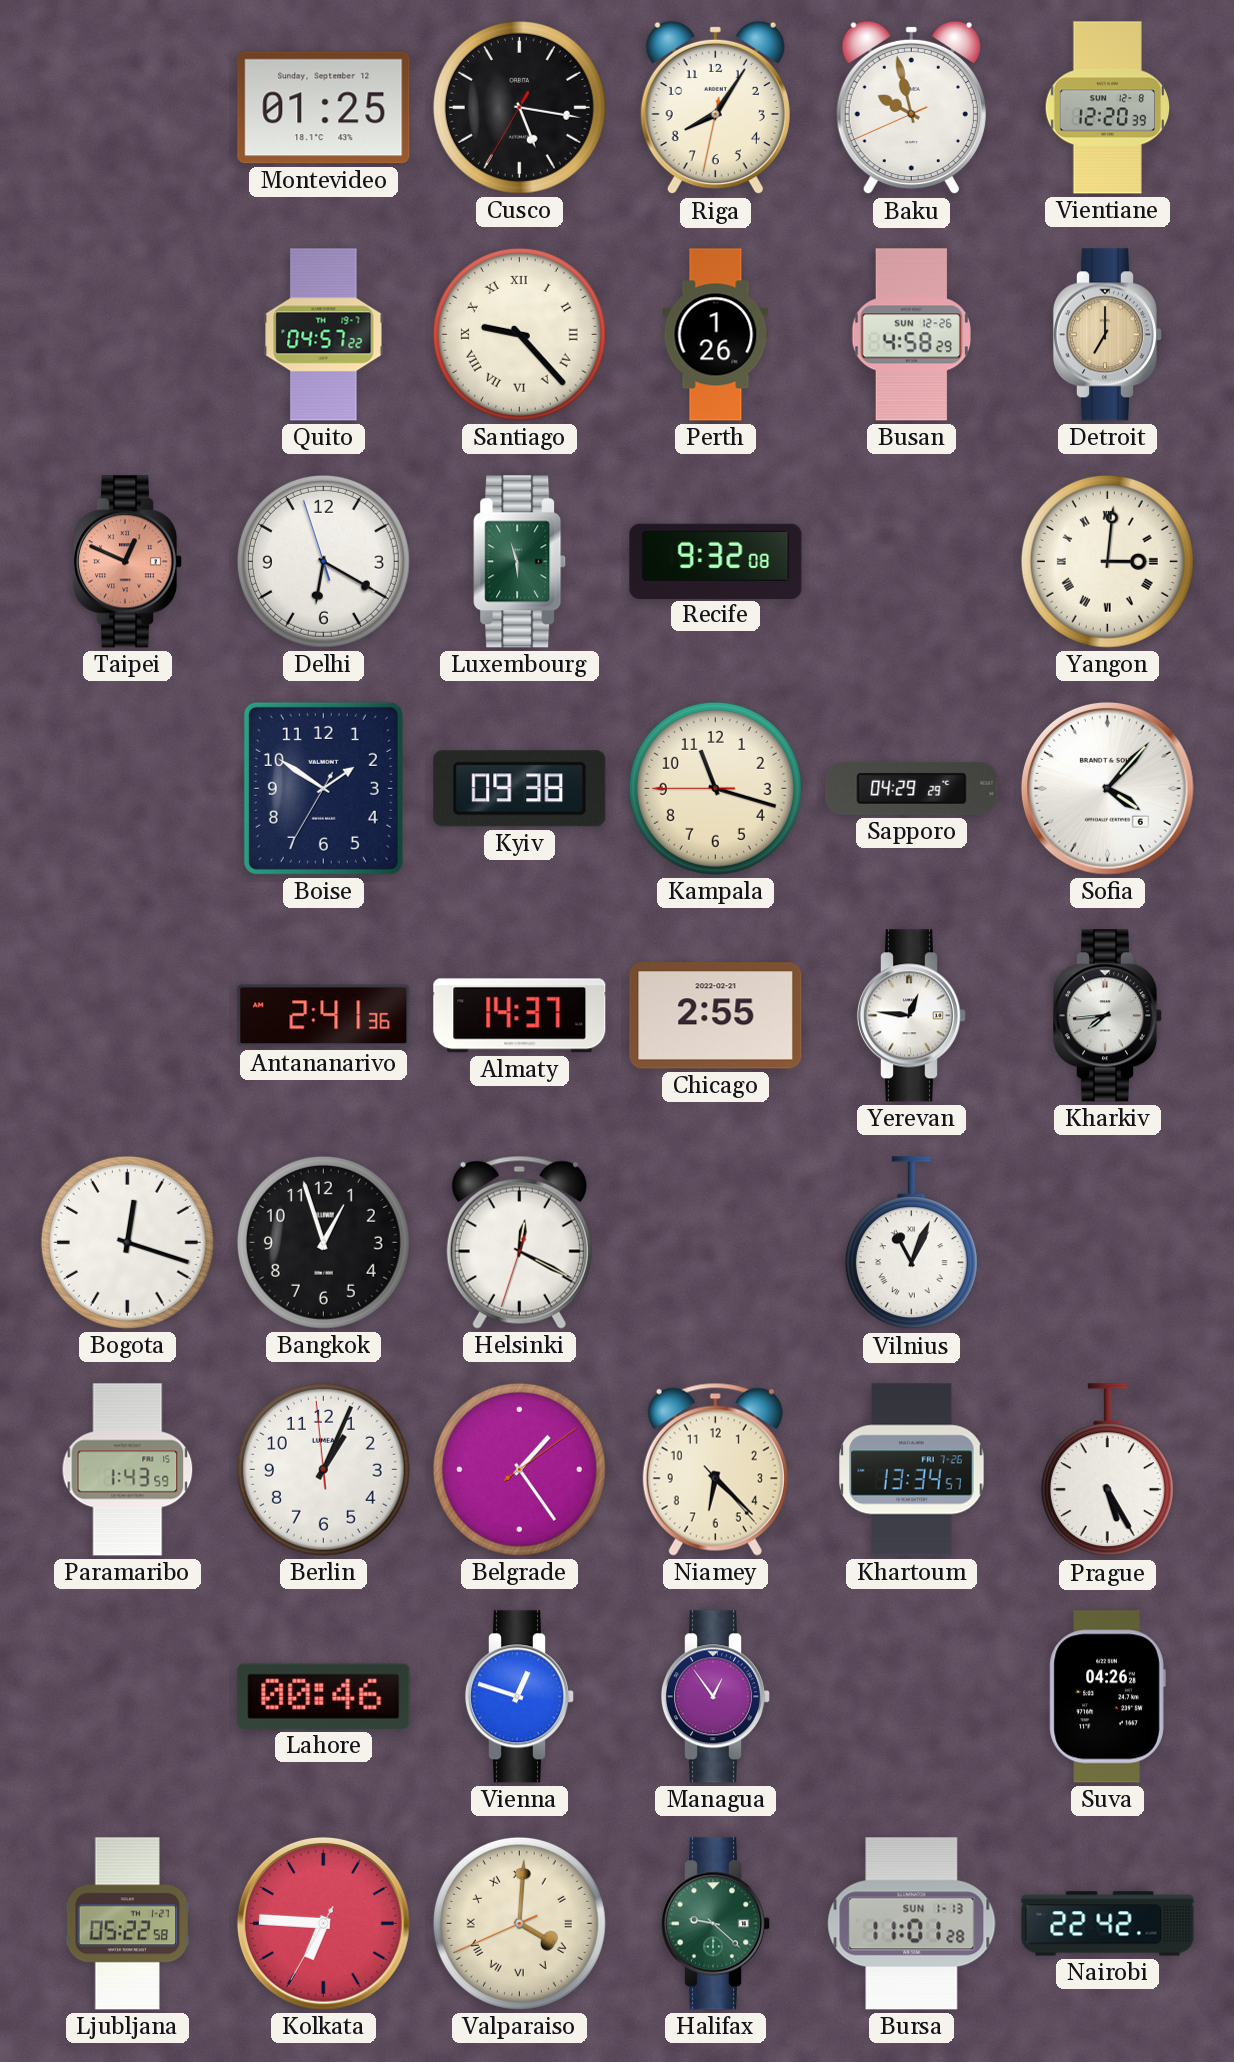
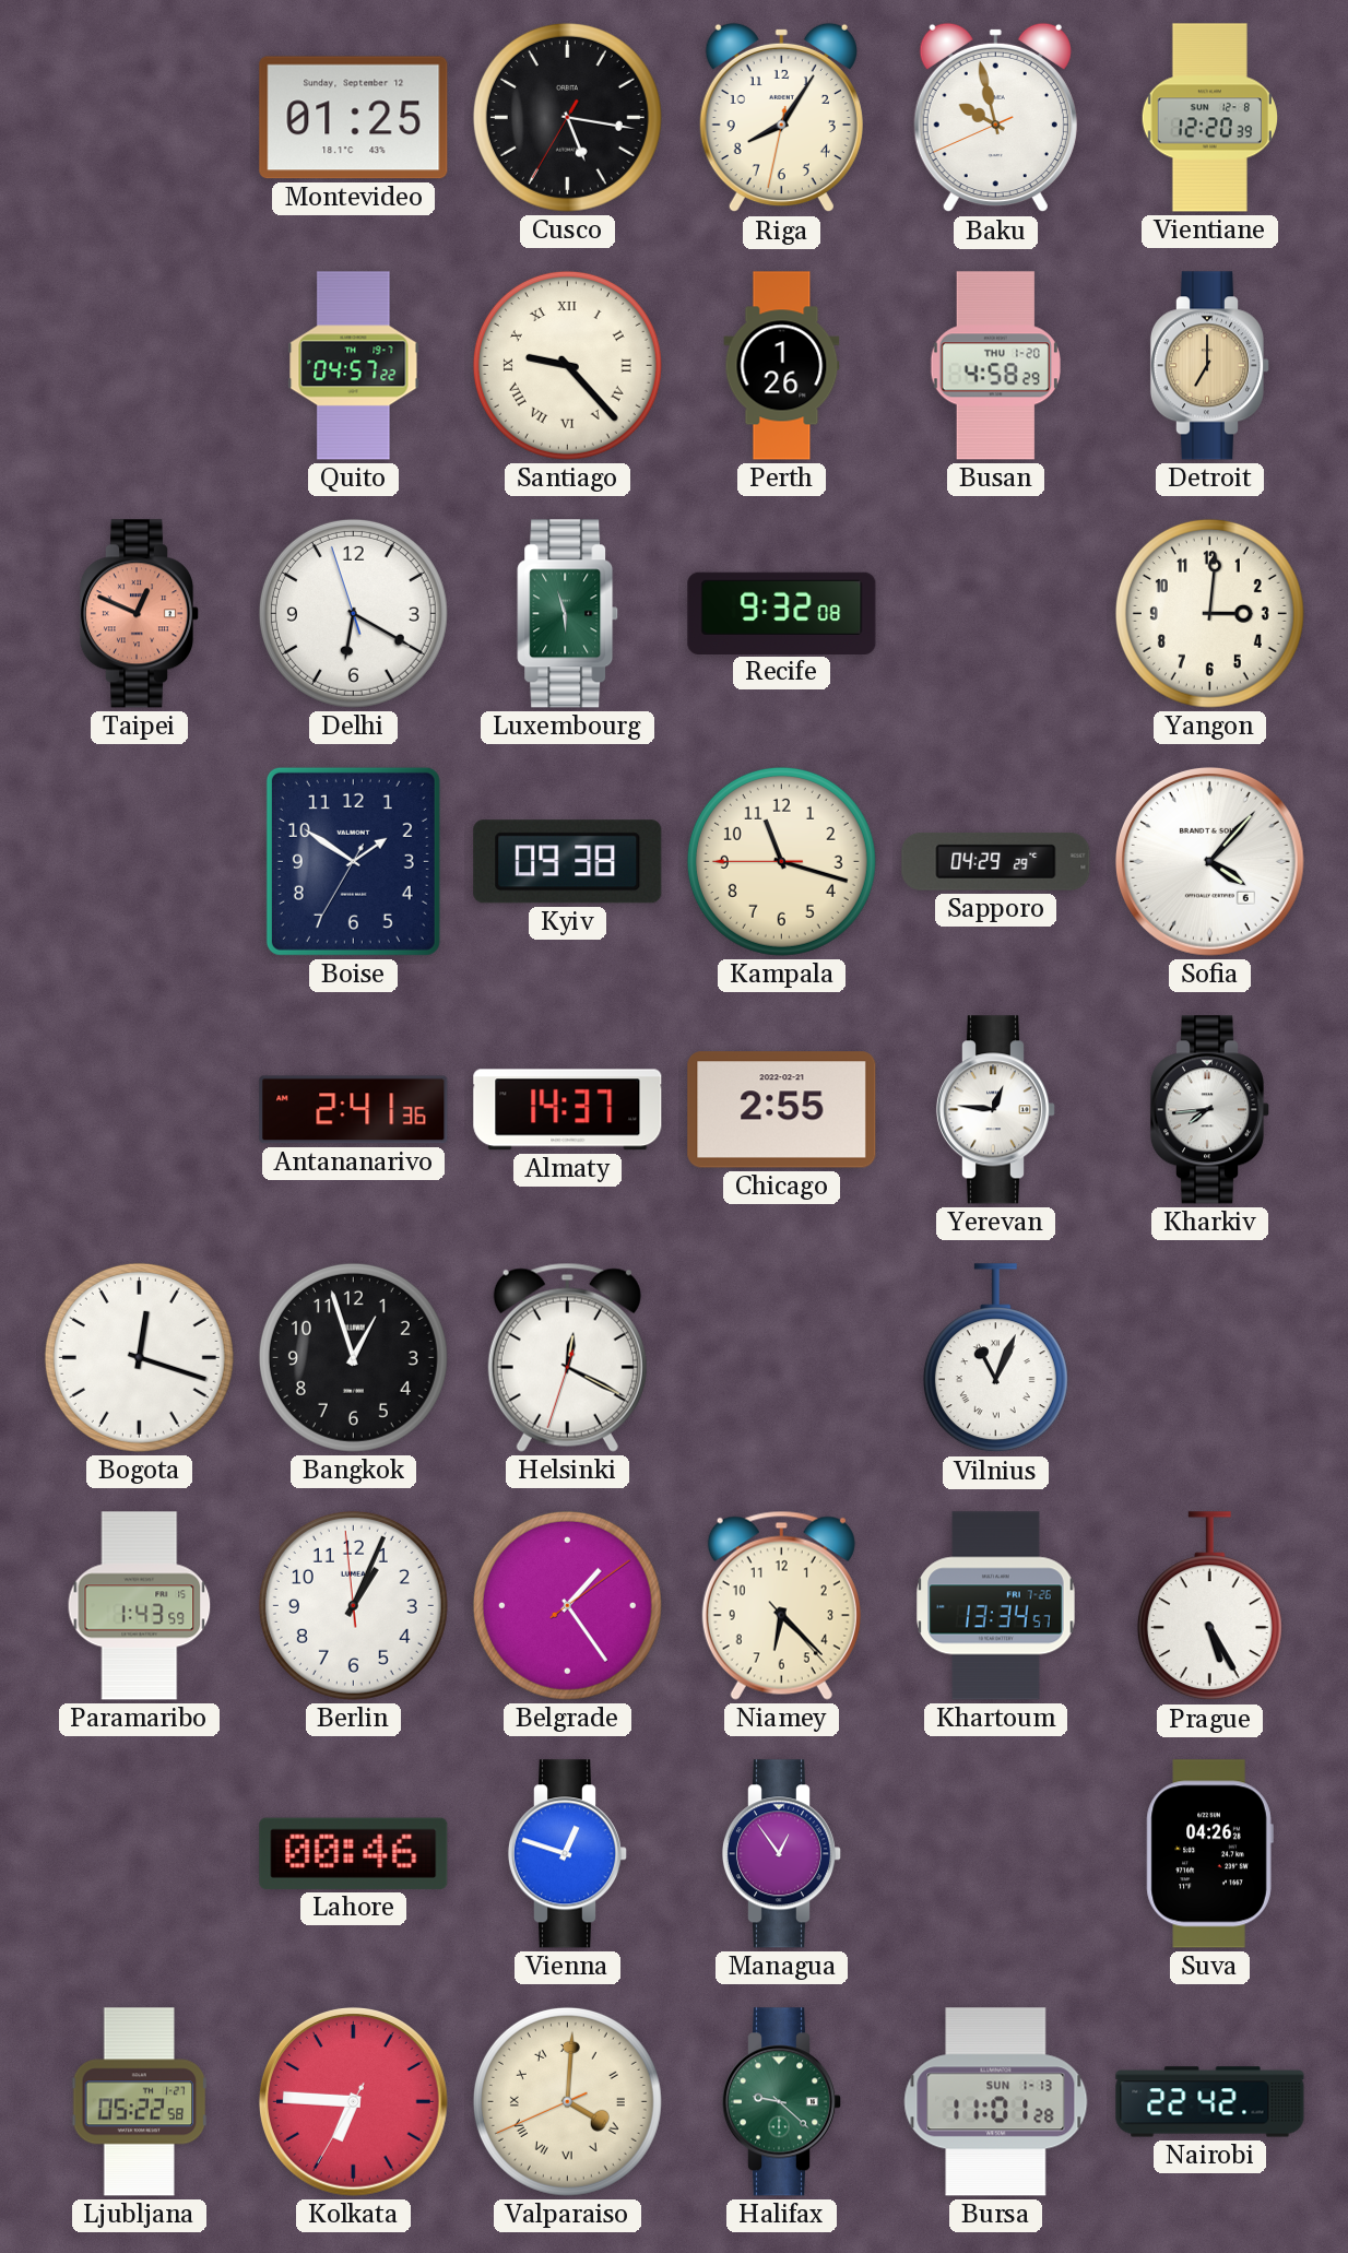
Busan date: SUN 12-26 -> THU 1-20 (995, 366)
Yangon numerals: Roman -> Arabic (1209, 613)
